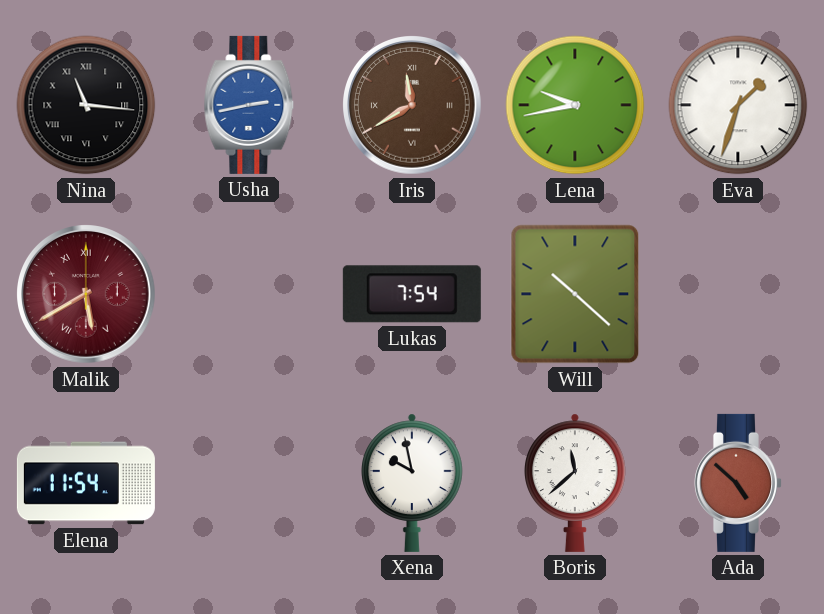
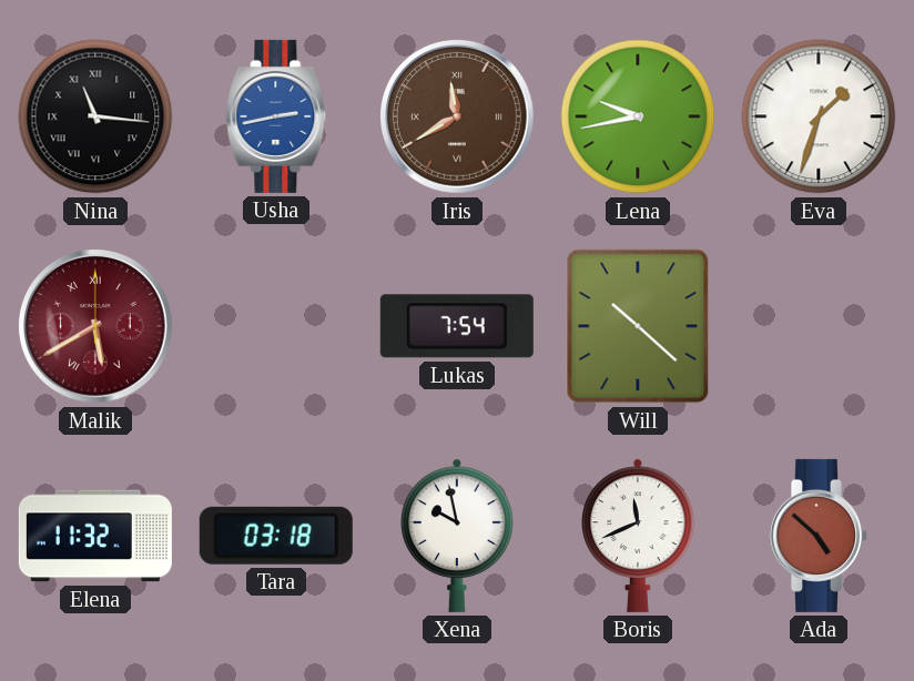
Elena: 11:54 -> 11:32 (95, 536)
Tara: none -> 03:18 (276, 536)
Boris: 11:38 -> 11:41 (639, 536)
